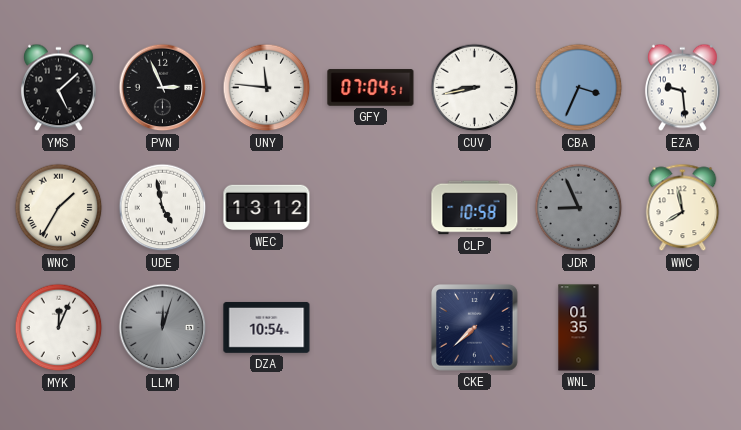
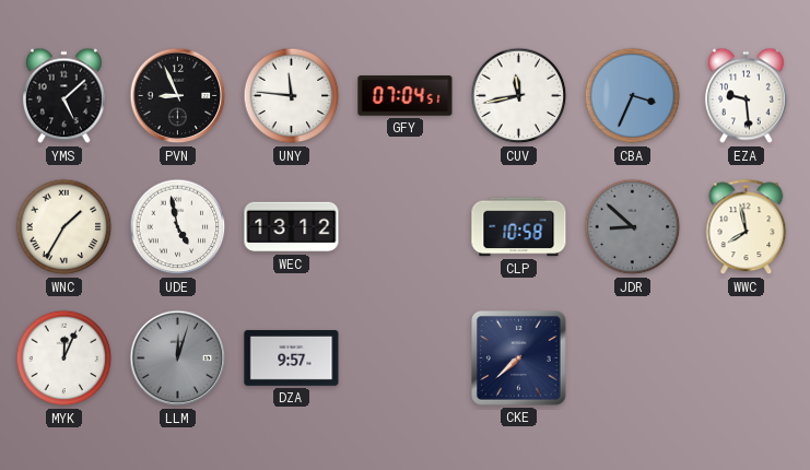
PVN: 2:56 -> 8:56 (178, 96)
CUV: 8:43 -> 11:43 (519, 96)
JDR: 8:56 -> 8:52 (633, 227)
DZA: 10:54 -> 9:57 (292, 357)
WNL: 01:35 -> none (579, 328)
